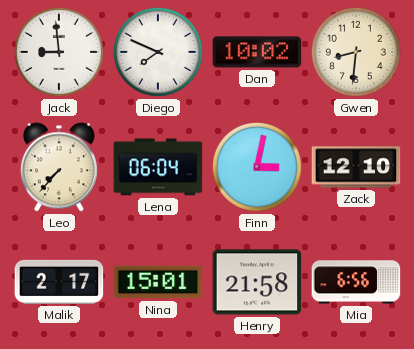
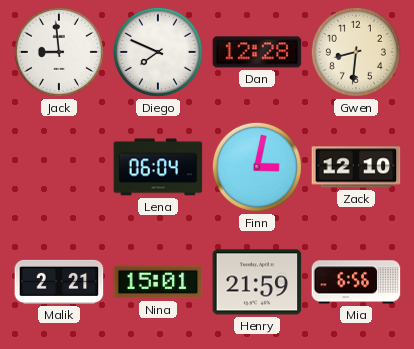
Dan: 10:02 -> 12:28 (257, 52)
Leo: 7:37 -> none (59, 167)
Malik: 2:17 -> 2:21 (59, 282)
Henry: 21:58 -> 21:59 (257, 282)
